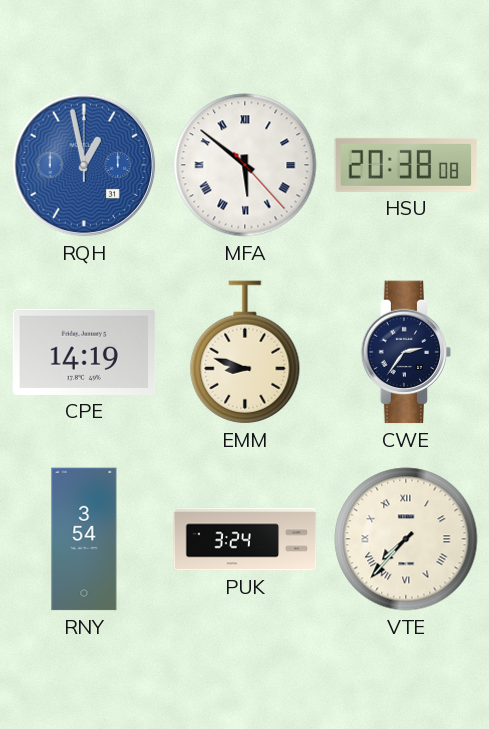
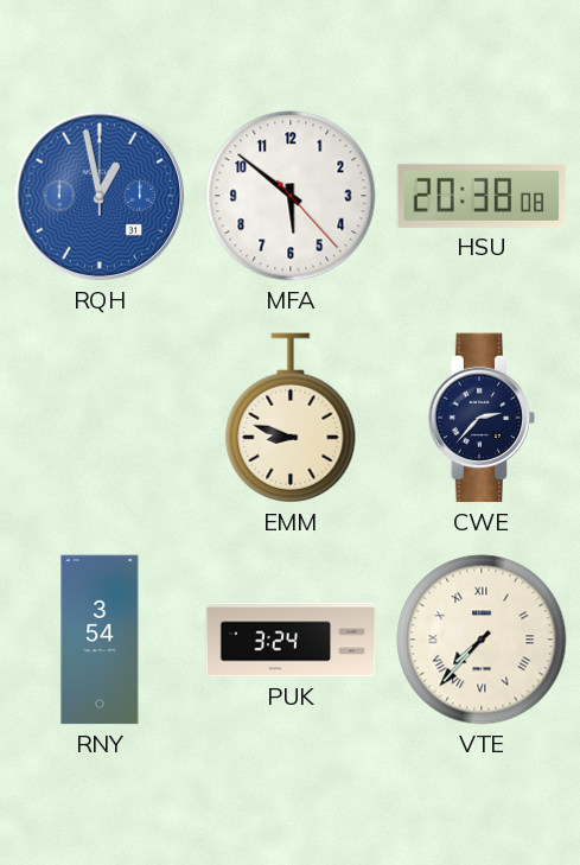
MFA numerals: Roman -> Arabic (291, 196)
CPE: 14:19 -> none (84, 352)
CWE: 2:36 -> 2:37 (482, 418)
